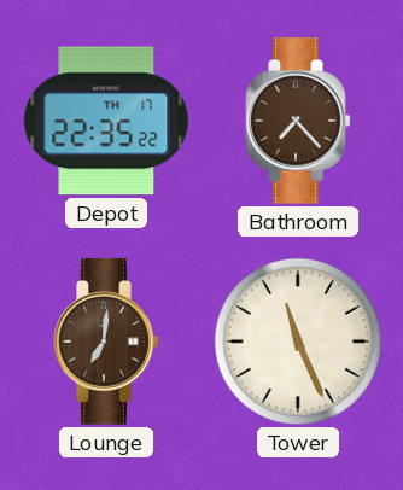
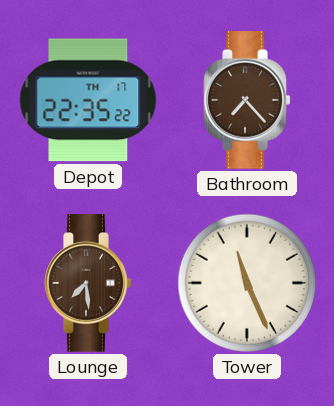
Lounge: 7:01 -> 7:29 (88, 283)
